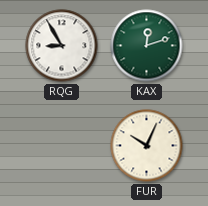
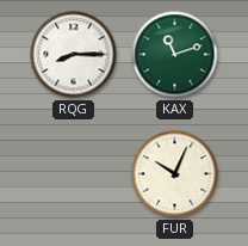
RQG: 8:55 -> 8:15 (74, 55)
KAX: 12:12 -> 11:12 (175, 55)
